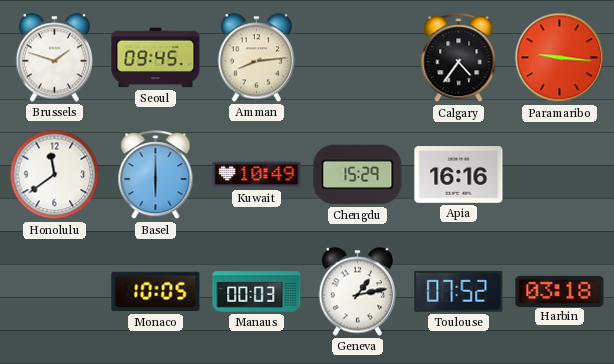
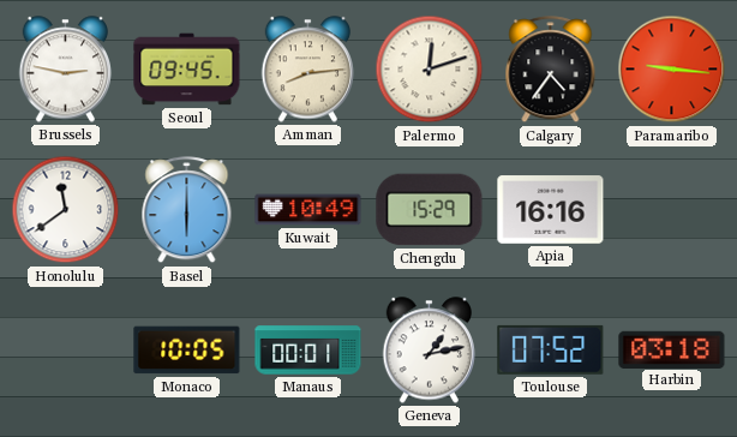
Brussels: 1:48 -> 2:47 (66, 70)
Palermo: none -> 12:12 (430, 70)
Manaus: 00:03 -> 00:01 (308, 351)
